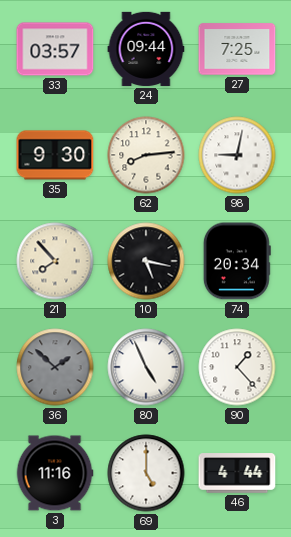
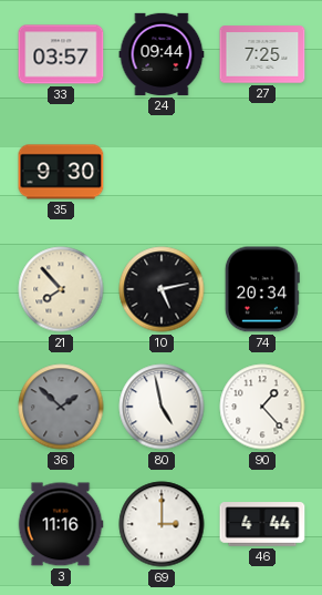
62: 8:14 -> none (146, 155)
98: 9:02 -> none (237, 155)
10: 5:17 -> 5:13 (162, 289)
80: 4:56 -> 4:58 (162, 407)
69: 5:00 -> 3:00 (162, 524)
